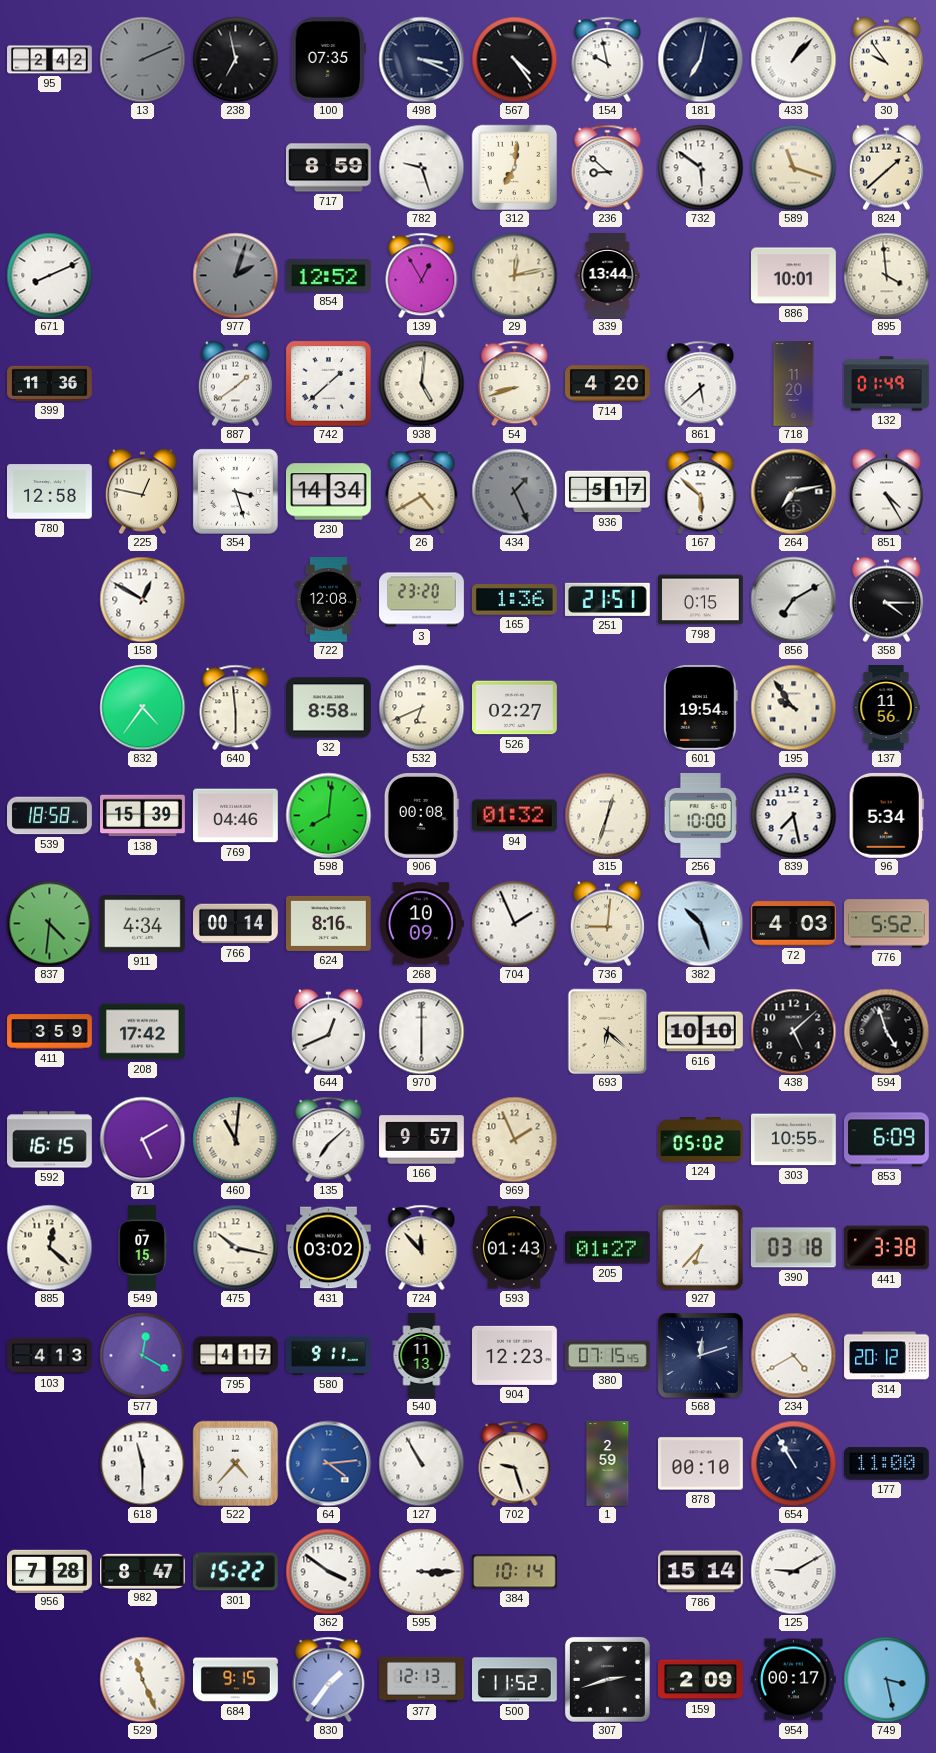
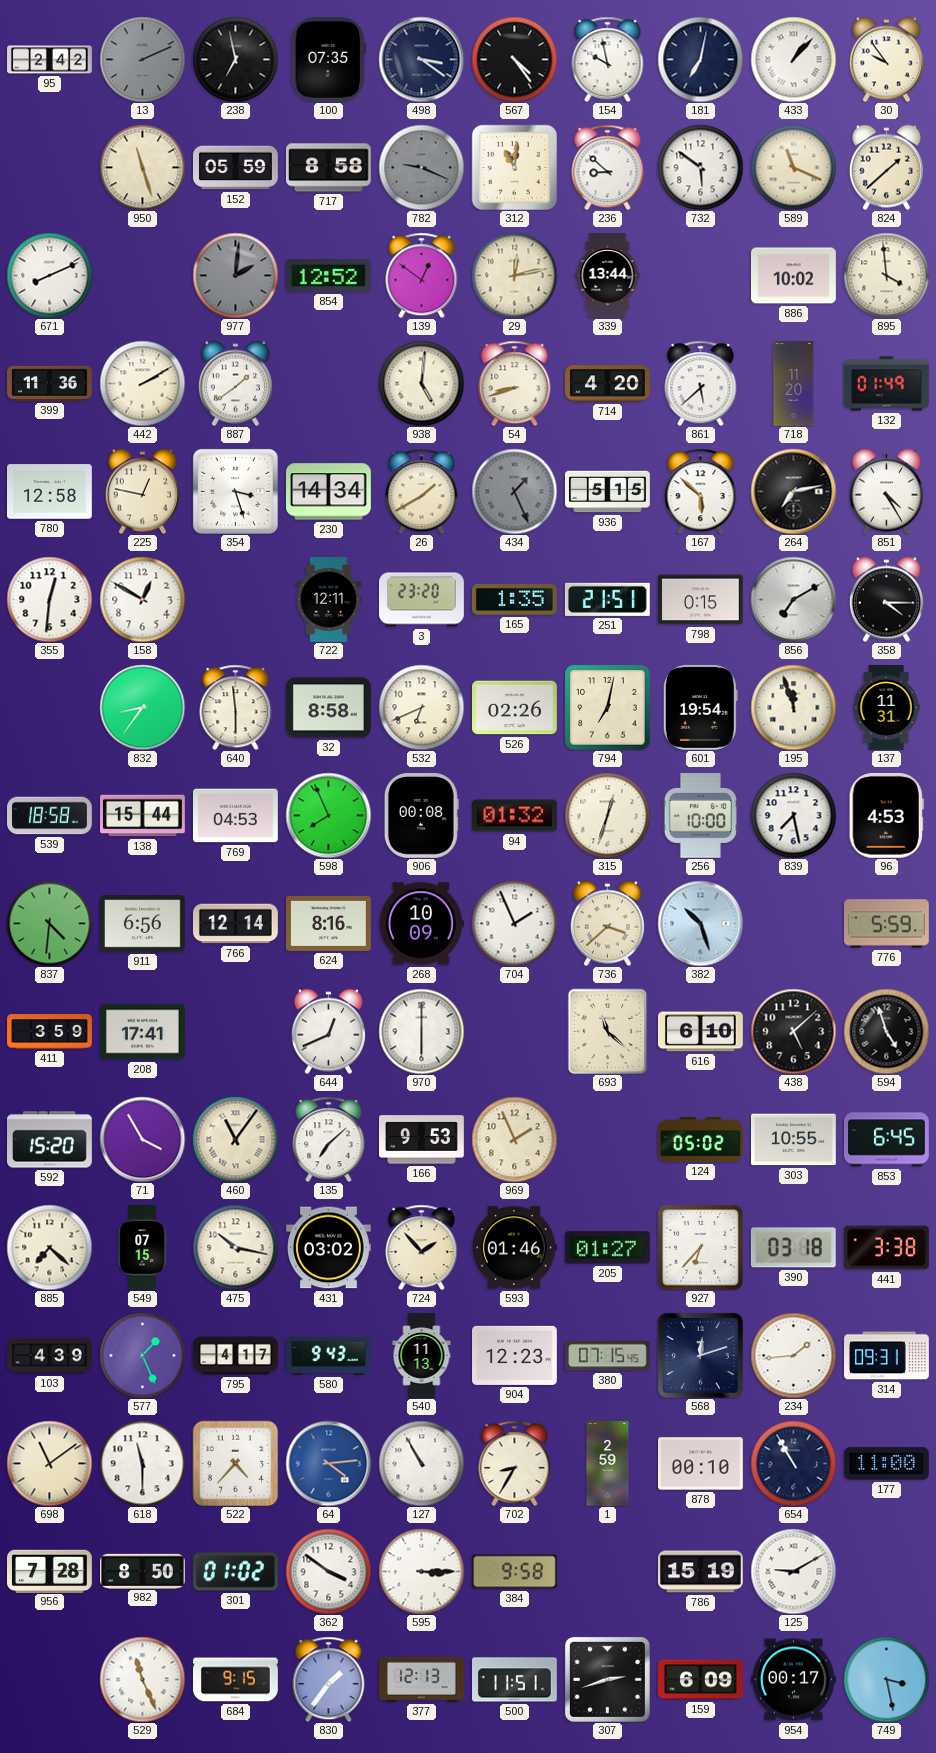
498: 3:19 -> 3:21 (421, 59)
950: none -> 11:27 (142, 167)
152: none -> 05:59 (236, 168)
717: 8:59 -> 8:58 (329, 168)
782: 9:27 -> 9:19 (421, 167)
782 dial: white -> grey (421, 167)
312: 7:01 -> 11:01 (514, 167)
589: 11:18 -> 11:19 (793, 167)
977: 2:03 -> 2:01 (235, 275)
139: 12:55 -> 12:51 (422, 275)
886: 10:01 -> 10:02 (794, 276)
442: none -> 2:10 (142, 383)
742: 1:38 -> none (328, 383)
26: 4:40 -> 1:40 (422, 491)
936: 5:17 -> 5:15 (608, 492)
355: none -> 12:31 (49, 599)
722: 12:08 -> 12:11 (329, 600)
165: 1:36 -> 1:35 (514, 600)
832: 4:36 -> 8:36 (142, 707)
526: 02:27 -> 02:26 (515, 708)
794: none -> 7:02 (607, 707)
195: 9:54 -> 11:57 (793, 707)
137: 11:56 -> 11:31 (886, 708)
138: 15:39 -> 15:44 (143, 816)
769: 04:46 -> 04:53 (236, 816)
598: 8:01 -> 7:56 (328, 815)
96: 5:34 -> 4:53 (886, 815)
911: 4:34 -> 6:56 (143, 924)
766: 00:14 -> 12:14 (236, 924)
736: 9:01 -> 3:38 (607, 923)
72: 4:03 -> none (794, 924)
776: 5:52 -> 5:59 (887, 924)
208: 17:42 -> 17:41 (143, 1032)
693: 6:22 -> 11:22 (608, 1031)
616: 10:10 -> 6:10 (701, 1032)
592: 16:15 -> 15:20 (50, 1140)
71: 5:10 -> 3:55 (142, 1139)
460: 11:01 -> 11:06 (235, 1139)
166: 9:57 -> 9:53 (422, 1140)
853: 6:09 -> 6:45 (887, 1140)
885: 12:22 -> 7:22 (49, 1247)
724: 11:53 -> 1:53 (422, 1247)
593: 01:43 -> 01:46 (514, 1248)
103: 4:13 -> 4:39 (50, 1356)
577: 12:20 -> 1:26 (142, 1355)
580: 9:11 -> 9:43 (329, 1355)
234: 4:40 -> 1:44 (793, 1355)
314: 20:12 -> 09:31 (887, 1356)
698: none -> 11:09 (49, 1463)
702: 9:27 -> 8:35 (515, 1463)
982: 8:47 -> 8:50 (143, 1571)
301: 15:22 -> 01:02 (235, 1572)
384: 10:14 -> 9:58 (515, 1572)
786: 15:14 -> 15:19 (701, 1572)
500: 11:52 -> 11:51 (515, 1680)
159: 2:09 -> 6:09 (701, 1680)
